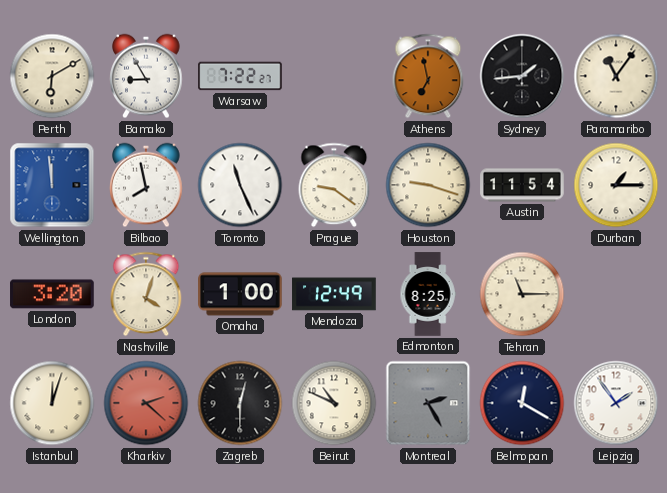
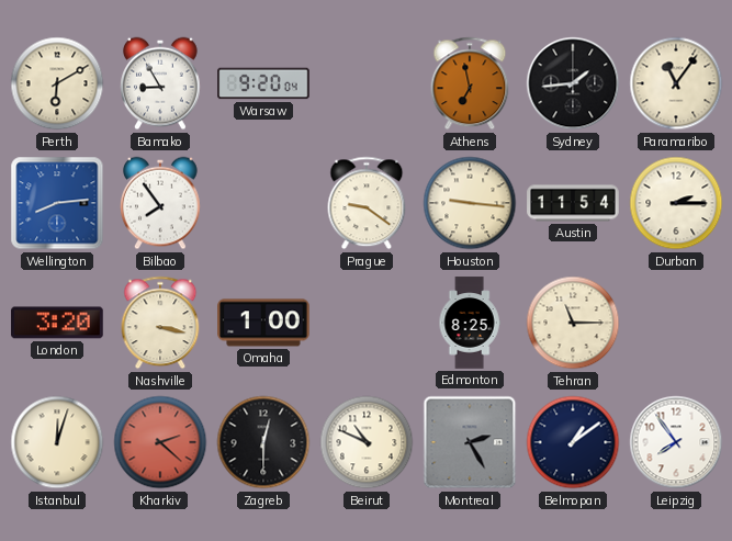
Warsaw: 7:22 -> 9:20 (263, 83)
Wellington: 11:59 -> 8:14 (57, 203)
Bilbao: 7:58 -> 7:54 (160, 203)
Toronto: 11:26 -> none (240, 185)
Houston: 9:18 -> 9:16 (470, 203)
Durban: 1:15 -> 2:15 (676, 203)
Nashville: 4:03 -> 3:17 (160, 323)
Mendoza: 12:49 -> none (334, 294)
Belmopan: 12:20 -> 1:09 (573, 442)
Leipzig: 1:54 -> 7:54 (676, 442)
